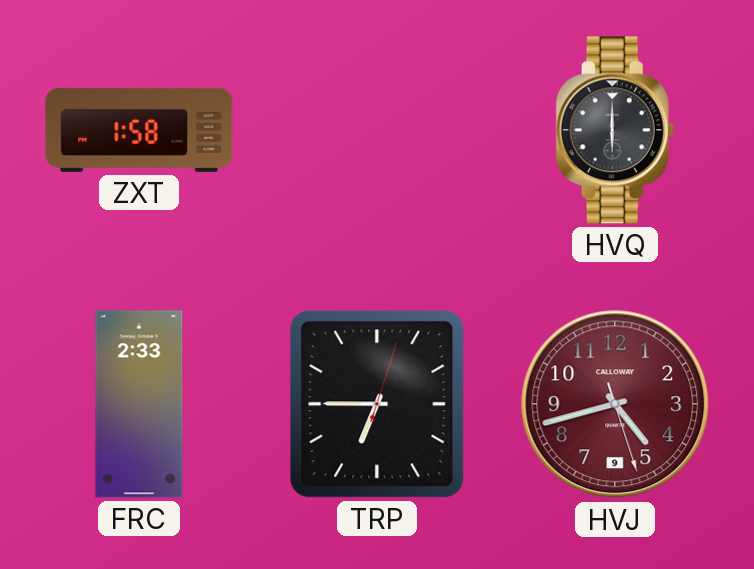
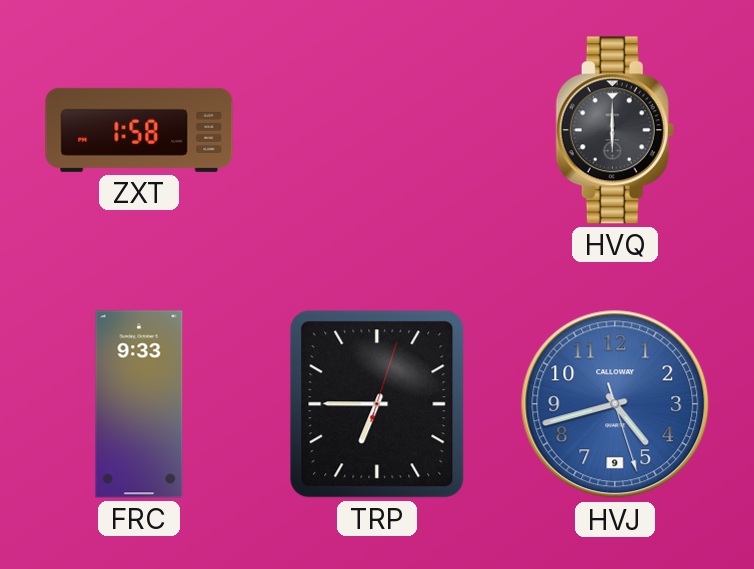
FRC: 2:33 -> 9:33 (139, 404)
HVJ dial: burgundy -> blue (615, 404)
